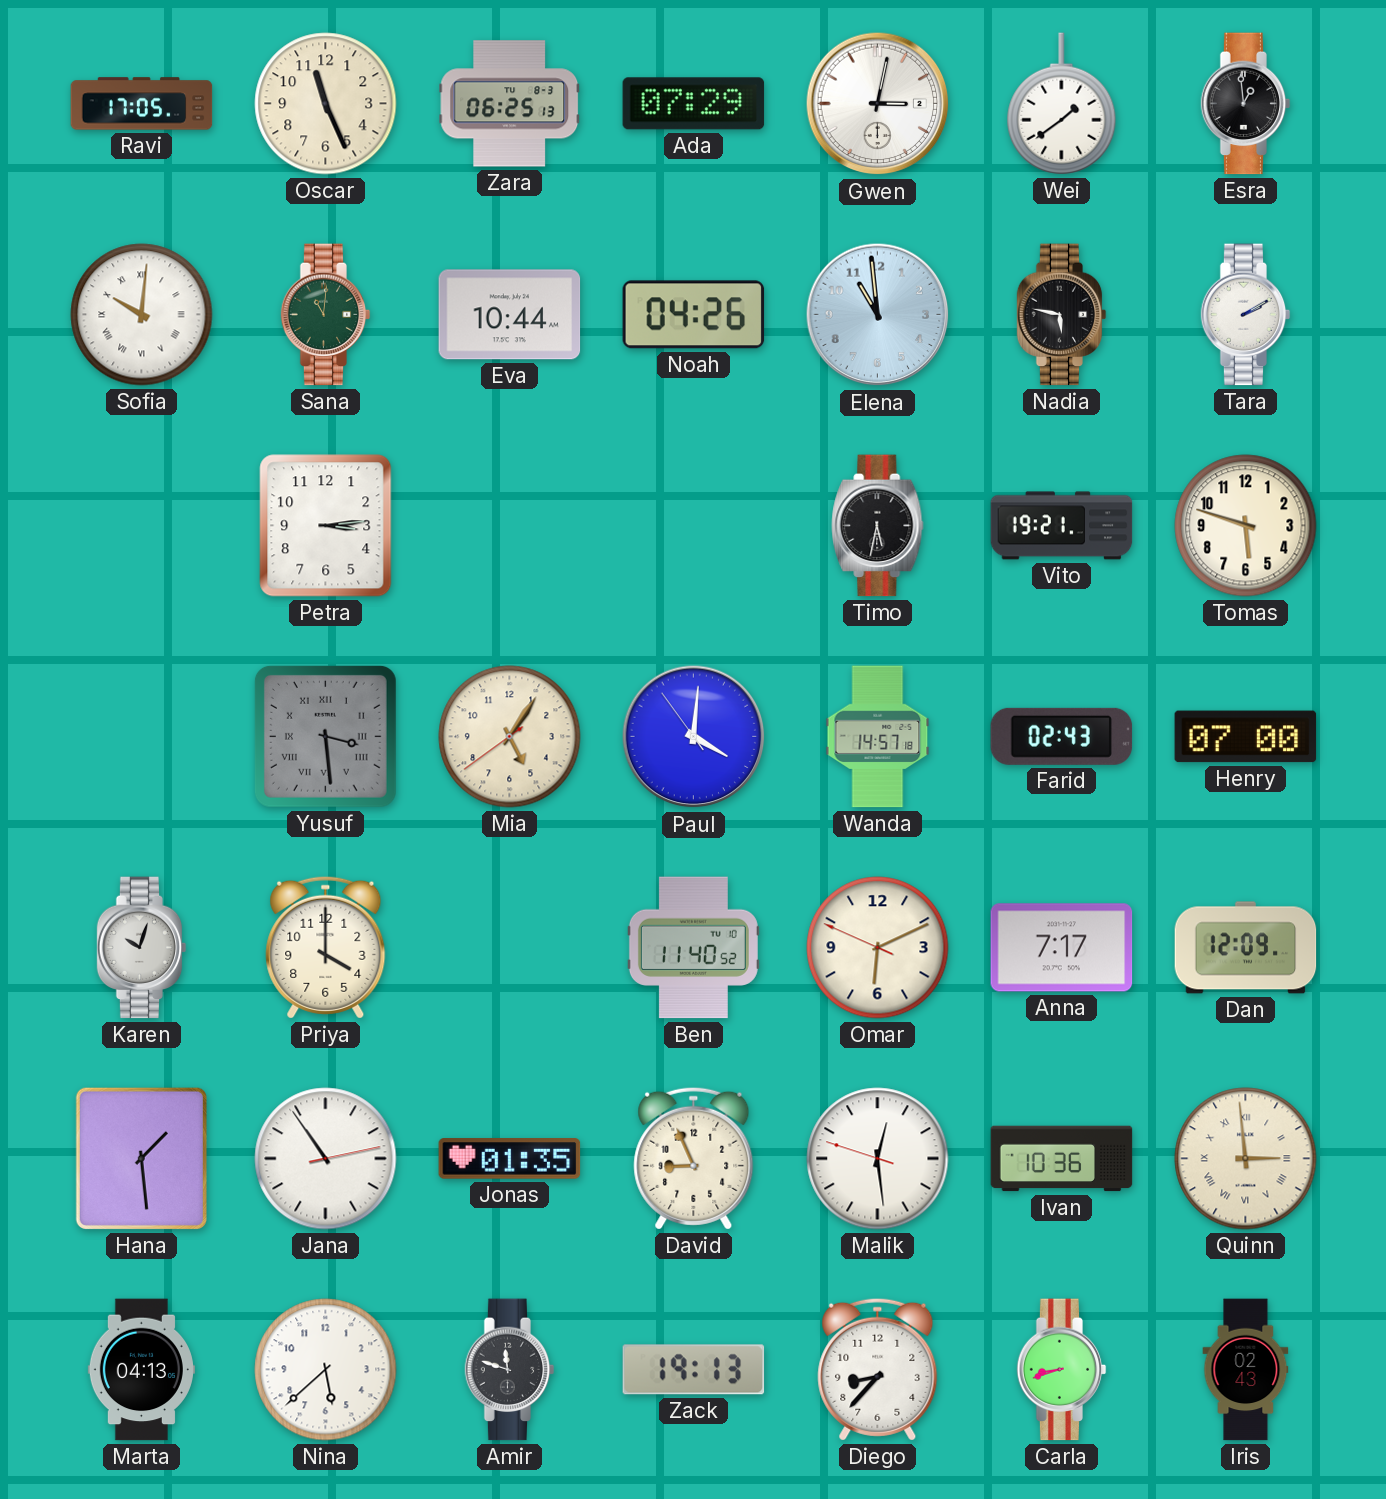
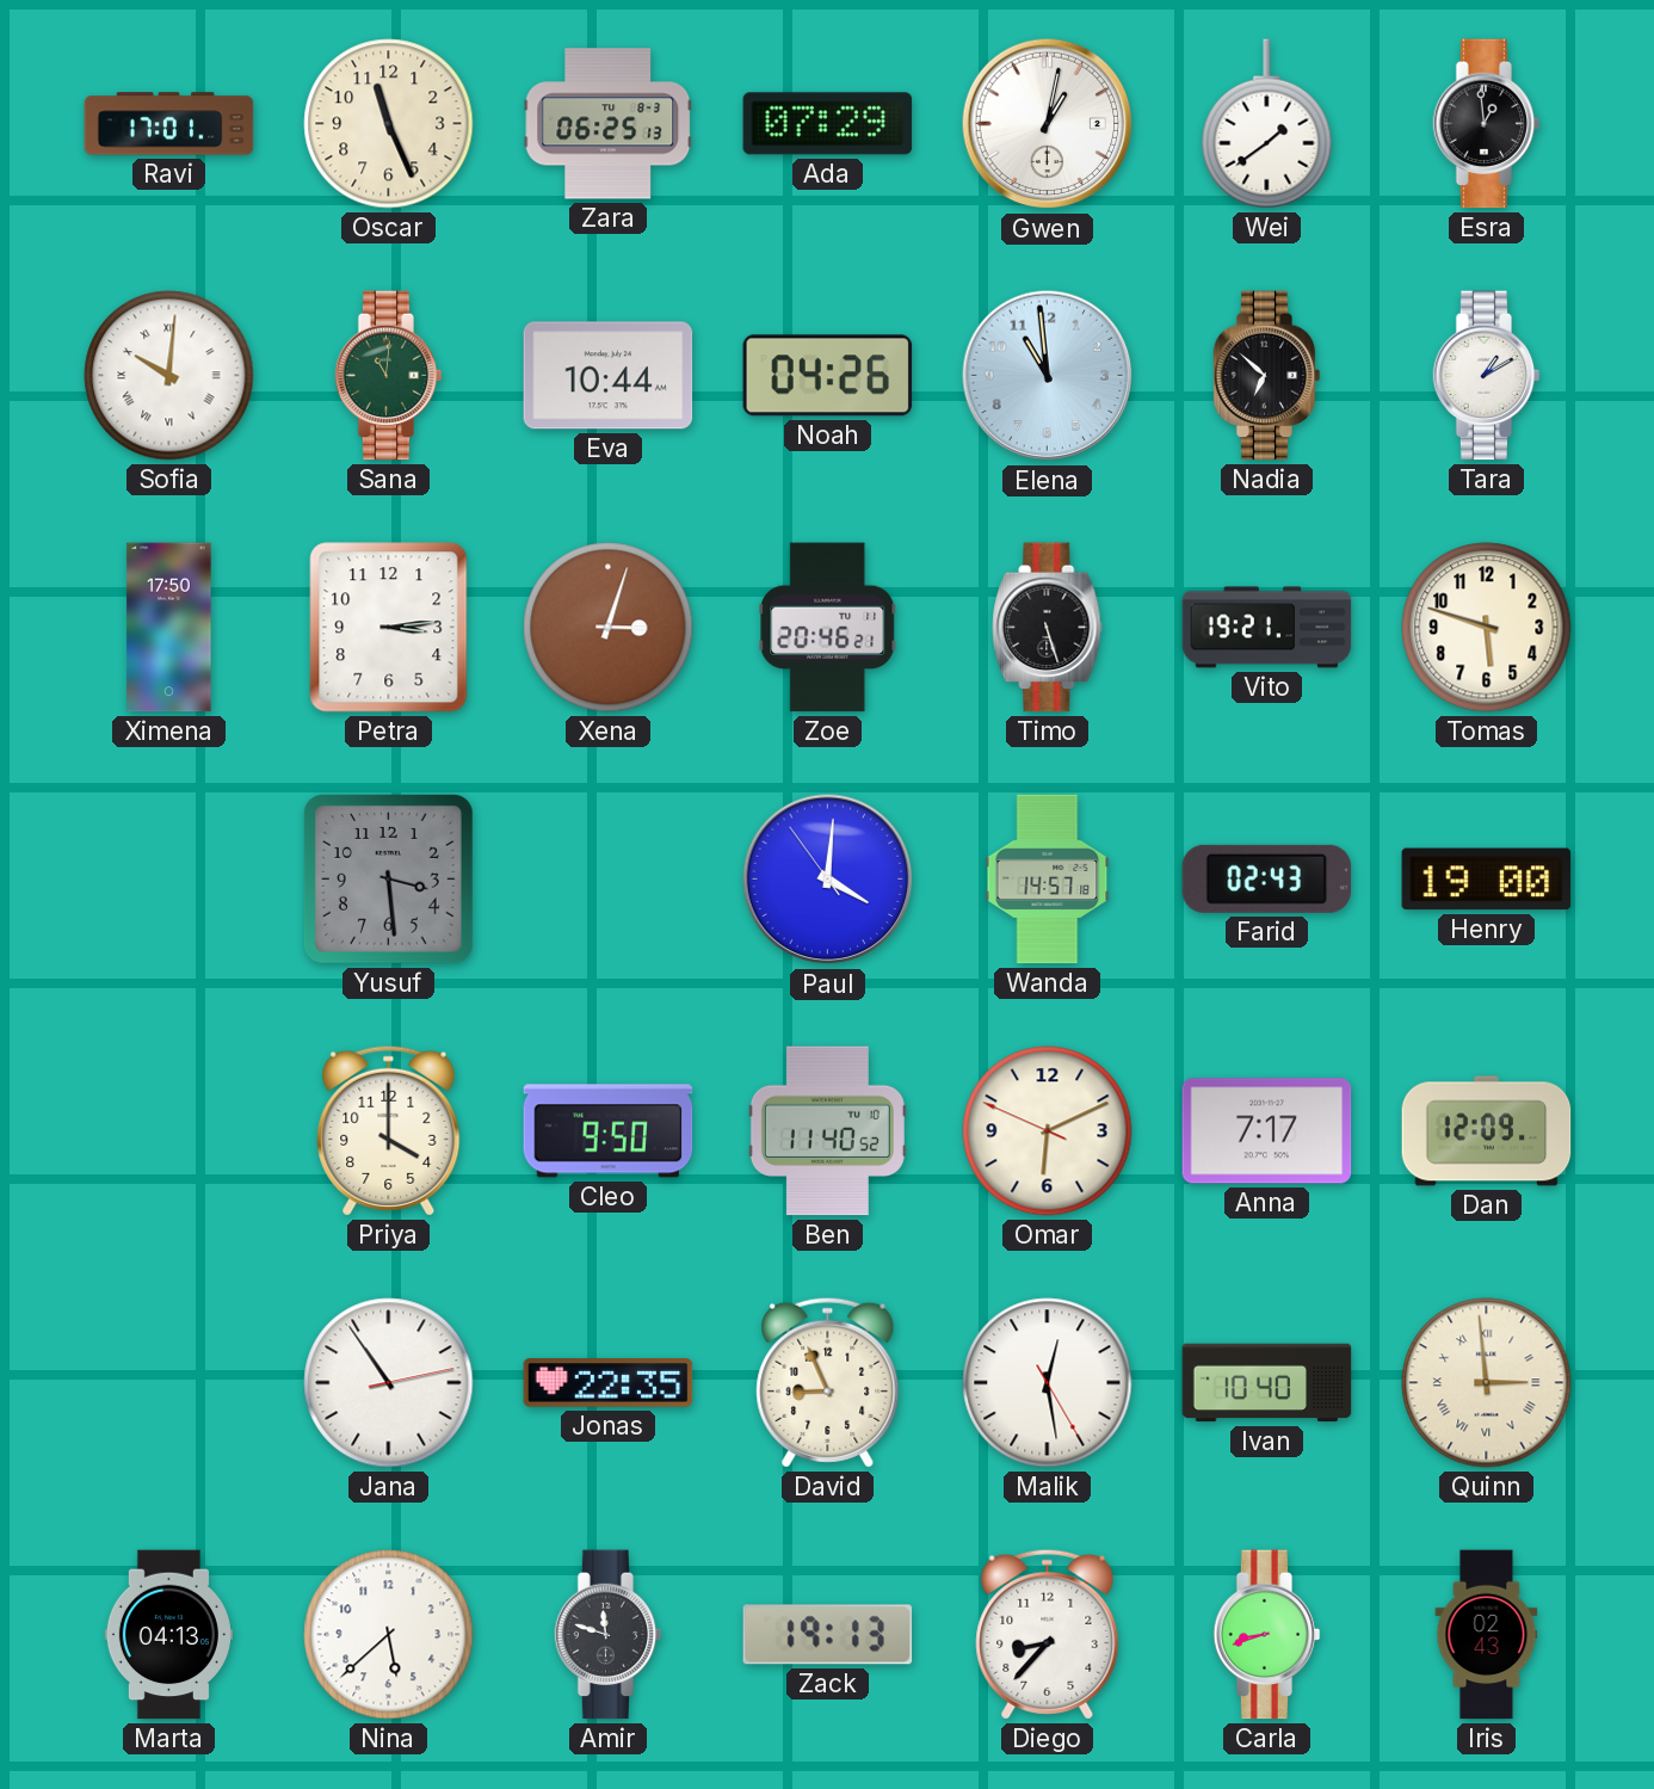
Ravi: 17:05 -> 17:01 (169, 124)
Gwen: 3:02 -> 1:02 (1048, 124)
Nadia: 5:47 -> 6:52 (1267, 376)
Tara: 2:10 -> 1:10 (1487, 376)
Ximena: none -> 17:50 (169, 628)
Xena: none -> 3:03 (609, 628)
Zoe: none -> 20:46 (828, 628)
Timo: 5:32 -> 5:27 (1048, 628)
Yusuf numerals: Roman -> Arabic (388, 878)
Mia: 5:05 -> none (510, 737)
Henry: 07:00 -> 19:00 (1487, 880)
Karen: 10:03 -> none (142, 948)
Cleo: none -> 9:50 (609, 1131)
Hana: 1:29 -> none (141, 1158)
Jonas: 01:35 -> 22:35 (609, 1383)
Malik: 12:28:48 -> 12:28:25 (1048, 1383)
Ivan: 10:36 -> 10:40 (1267, 1383)
